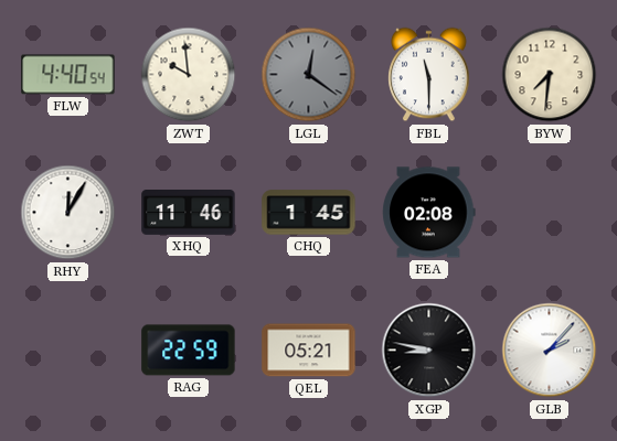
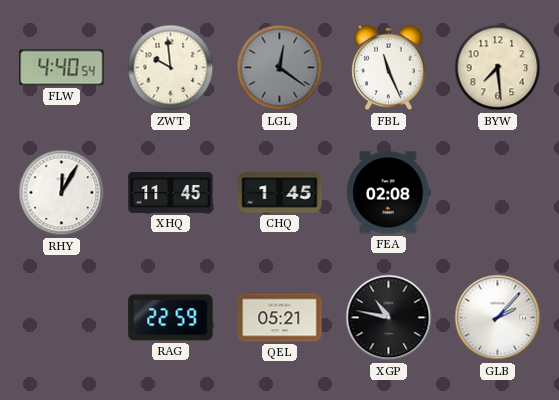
FBL: 11:30 -> 11:26 (389, 68)
BYW: 7:31 -> 7:29 (498, 68)
XHQ: 11:46 -> 11:45 (171, 193)
XGP: 8:47 -> 10:47 (389, 318)
